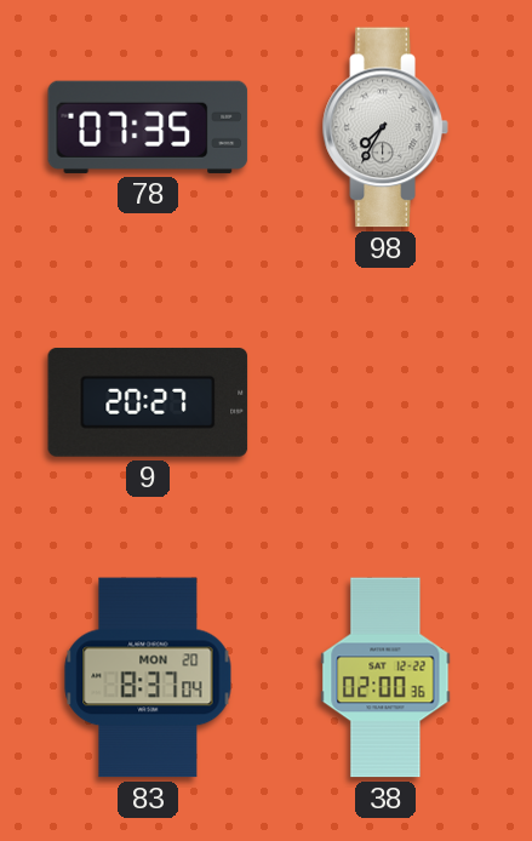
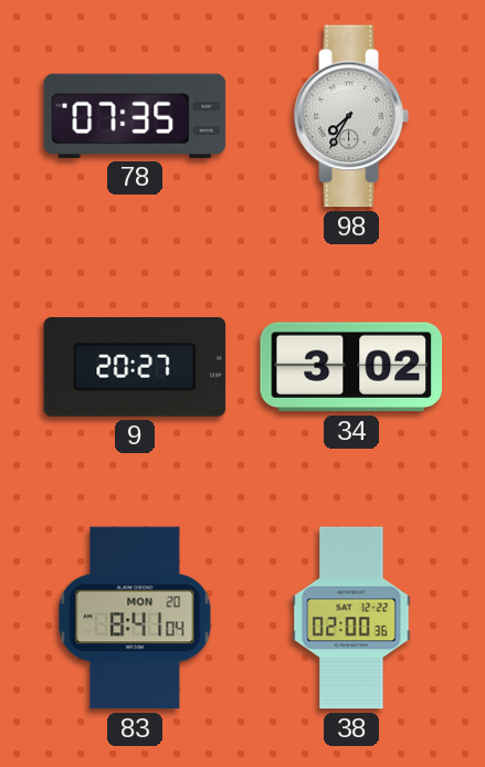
34: none -> 3:02 (351, 367)
83: 8:37 -> 8:41 (135, 618)
